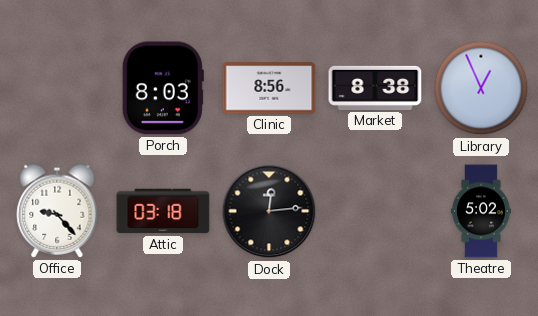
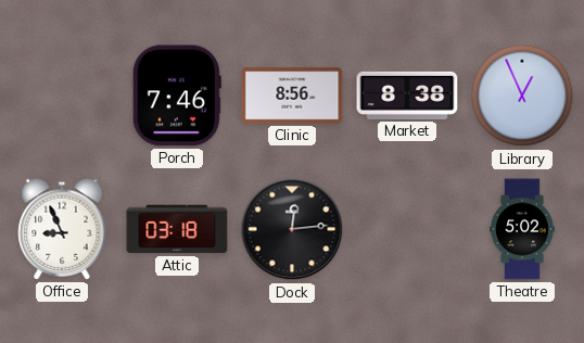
Porch: 8:03 -> 7:46 (177, 96)
Office: 9:23 -> 8:56 (62, 229)
